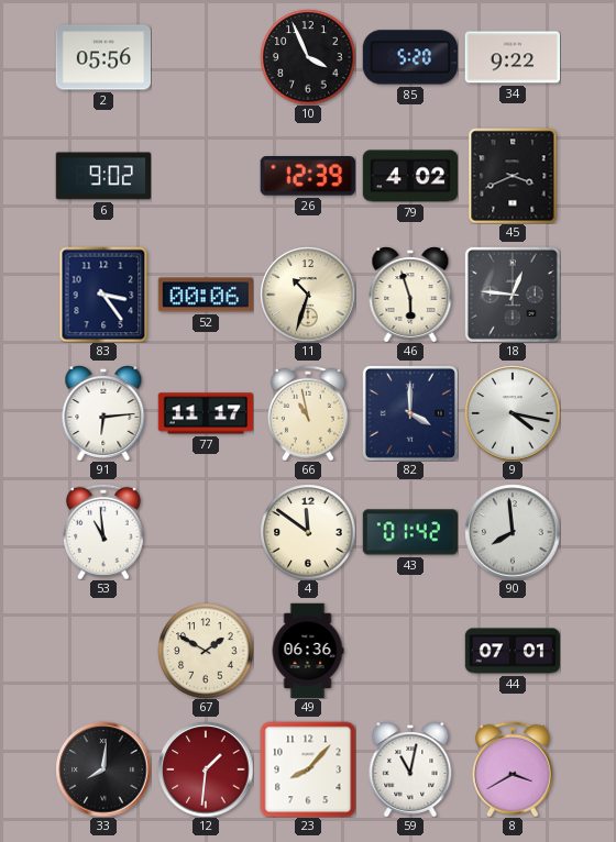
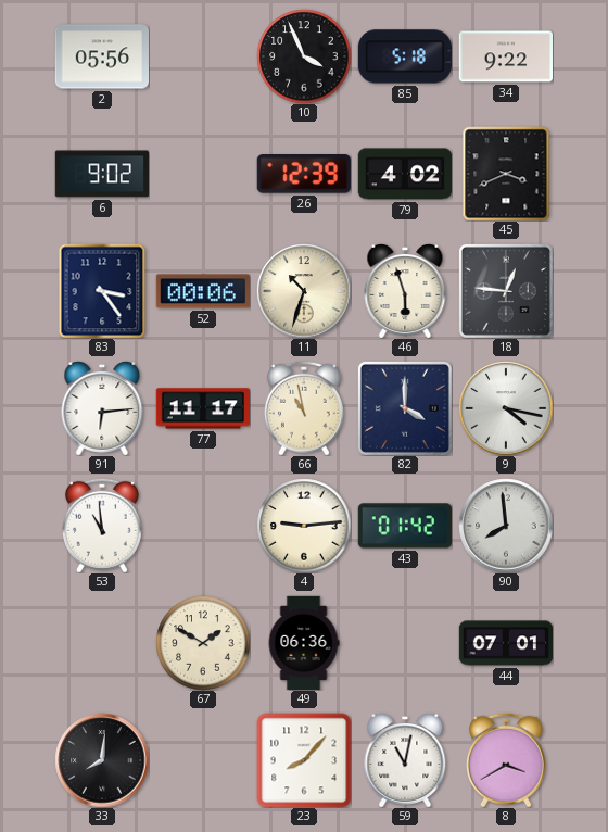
85: 5:20 -> 5:18 (405, 56)
4: 11:51 -> 9:14 (304, 526)
12: 1:31 -> none (206, 769)
